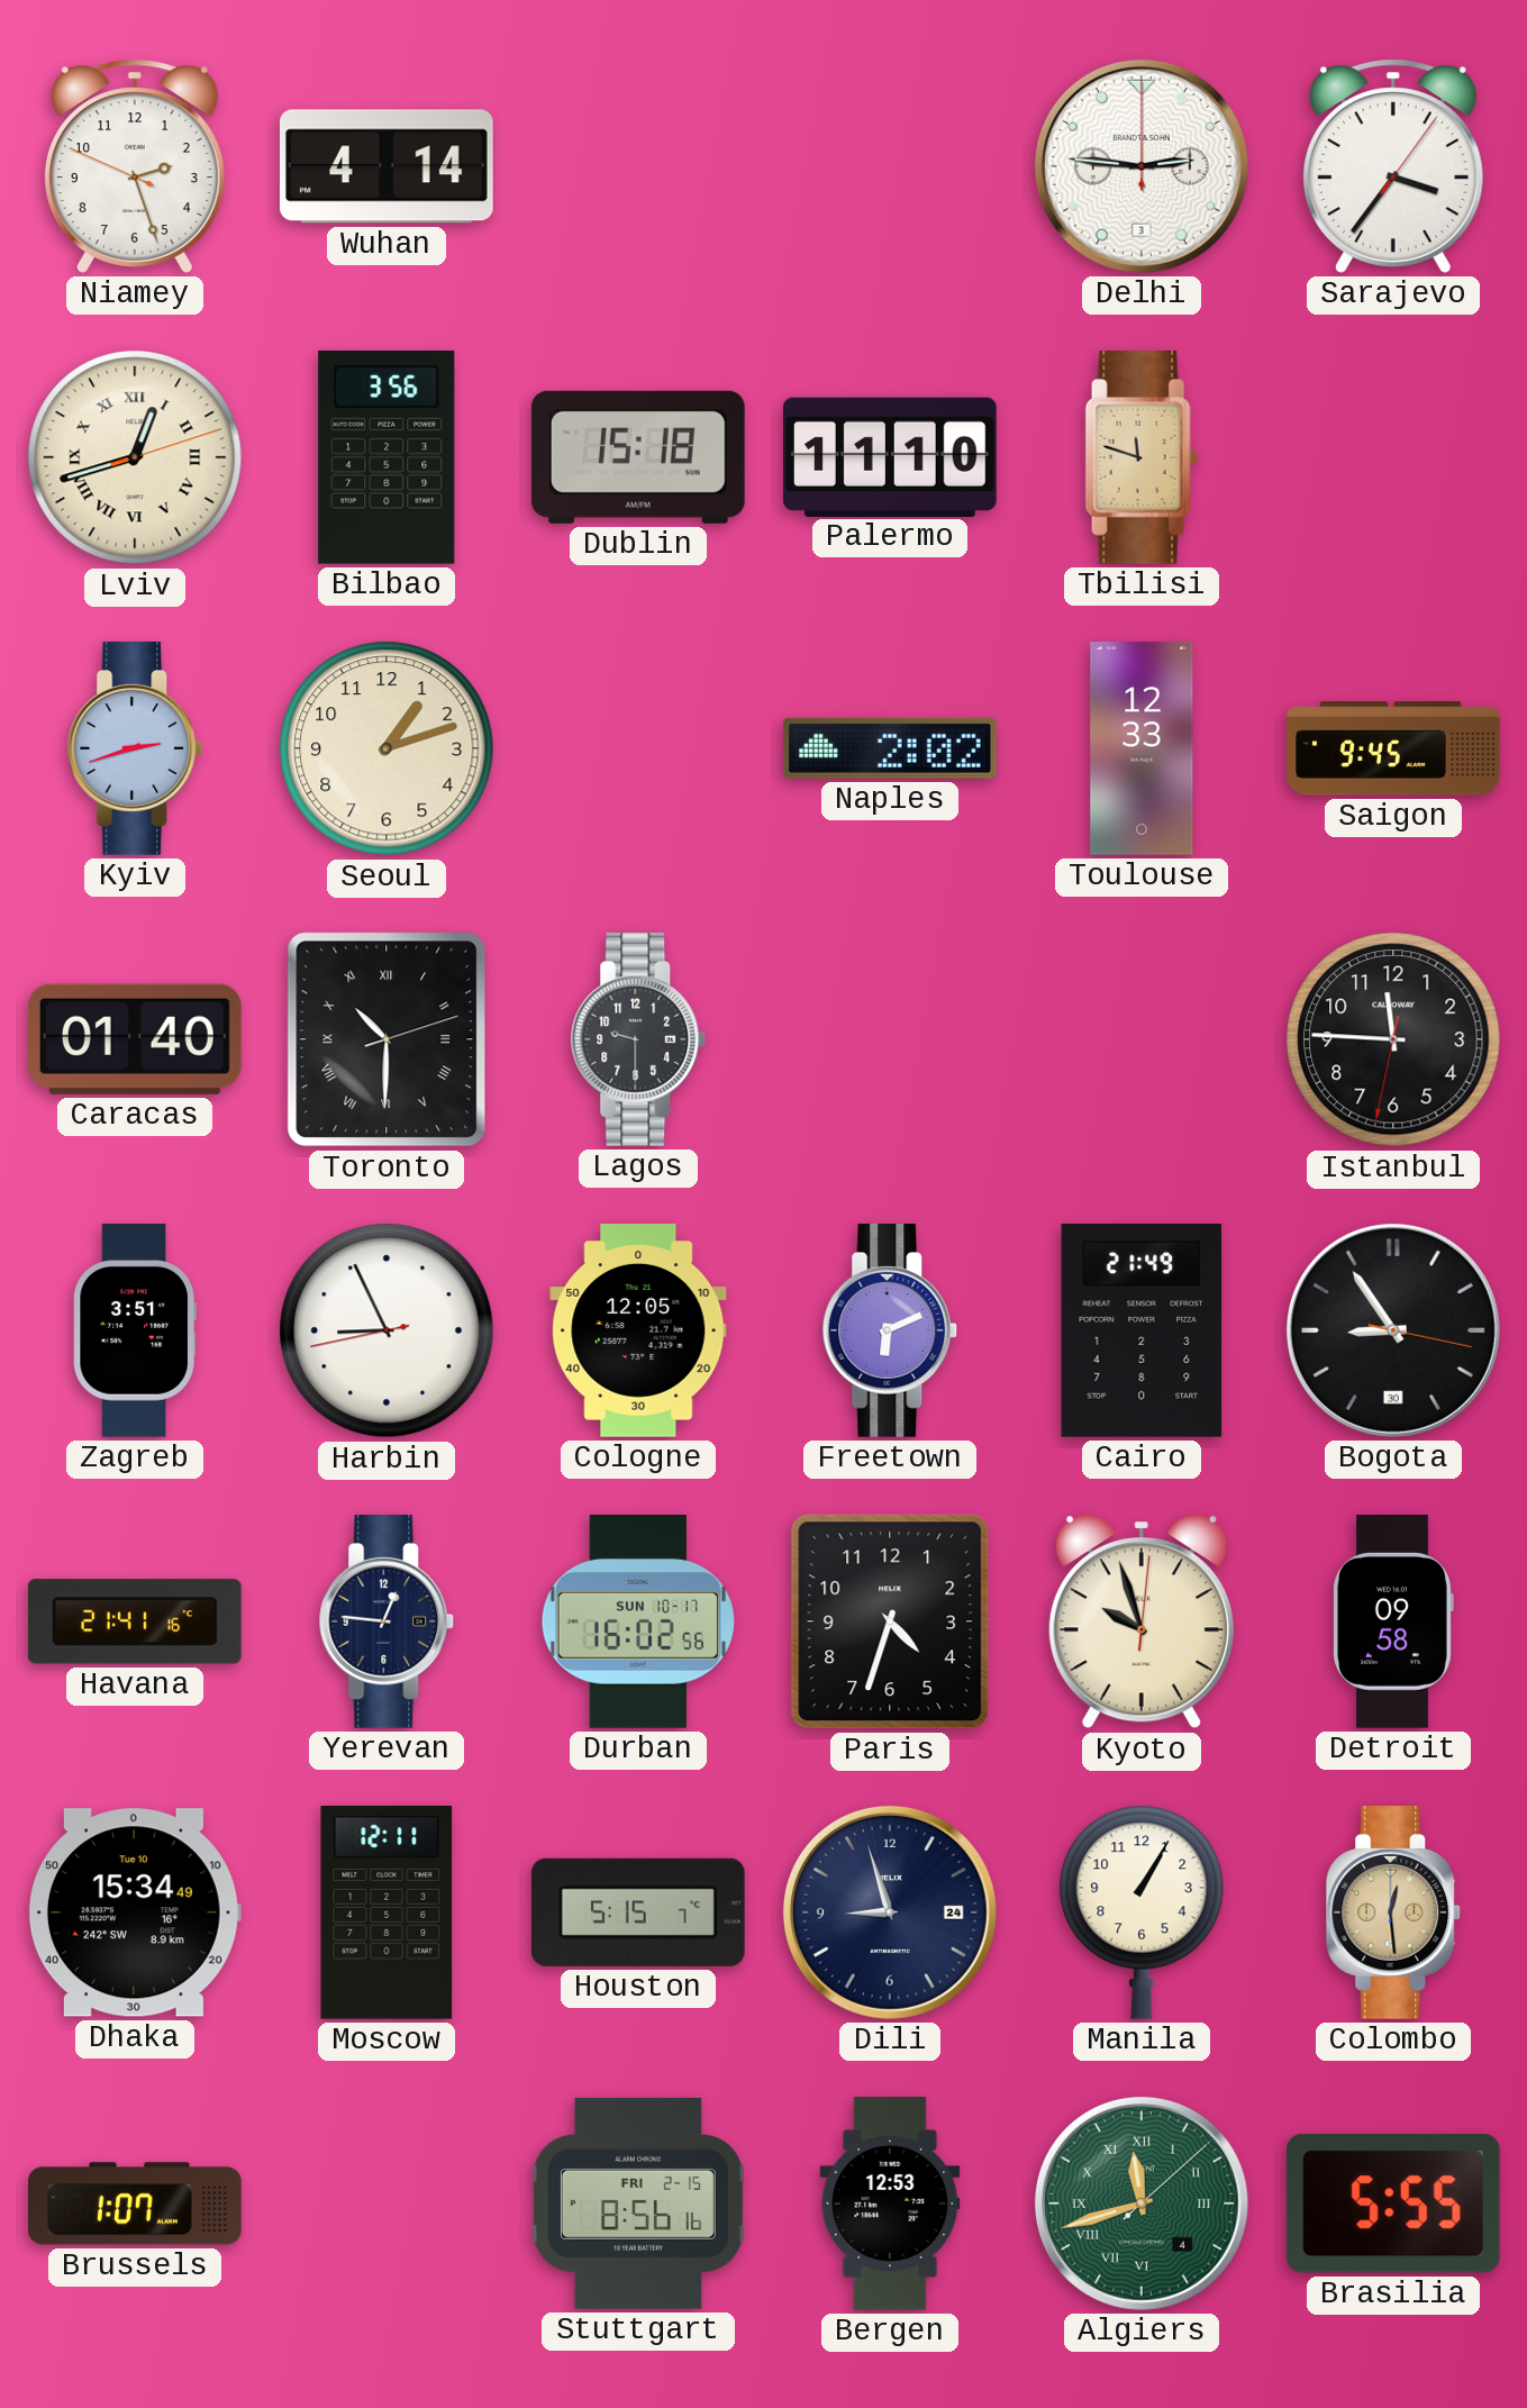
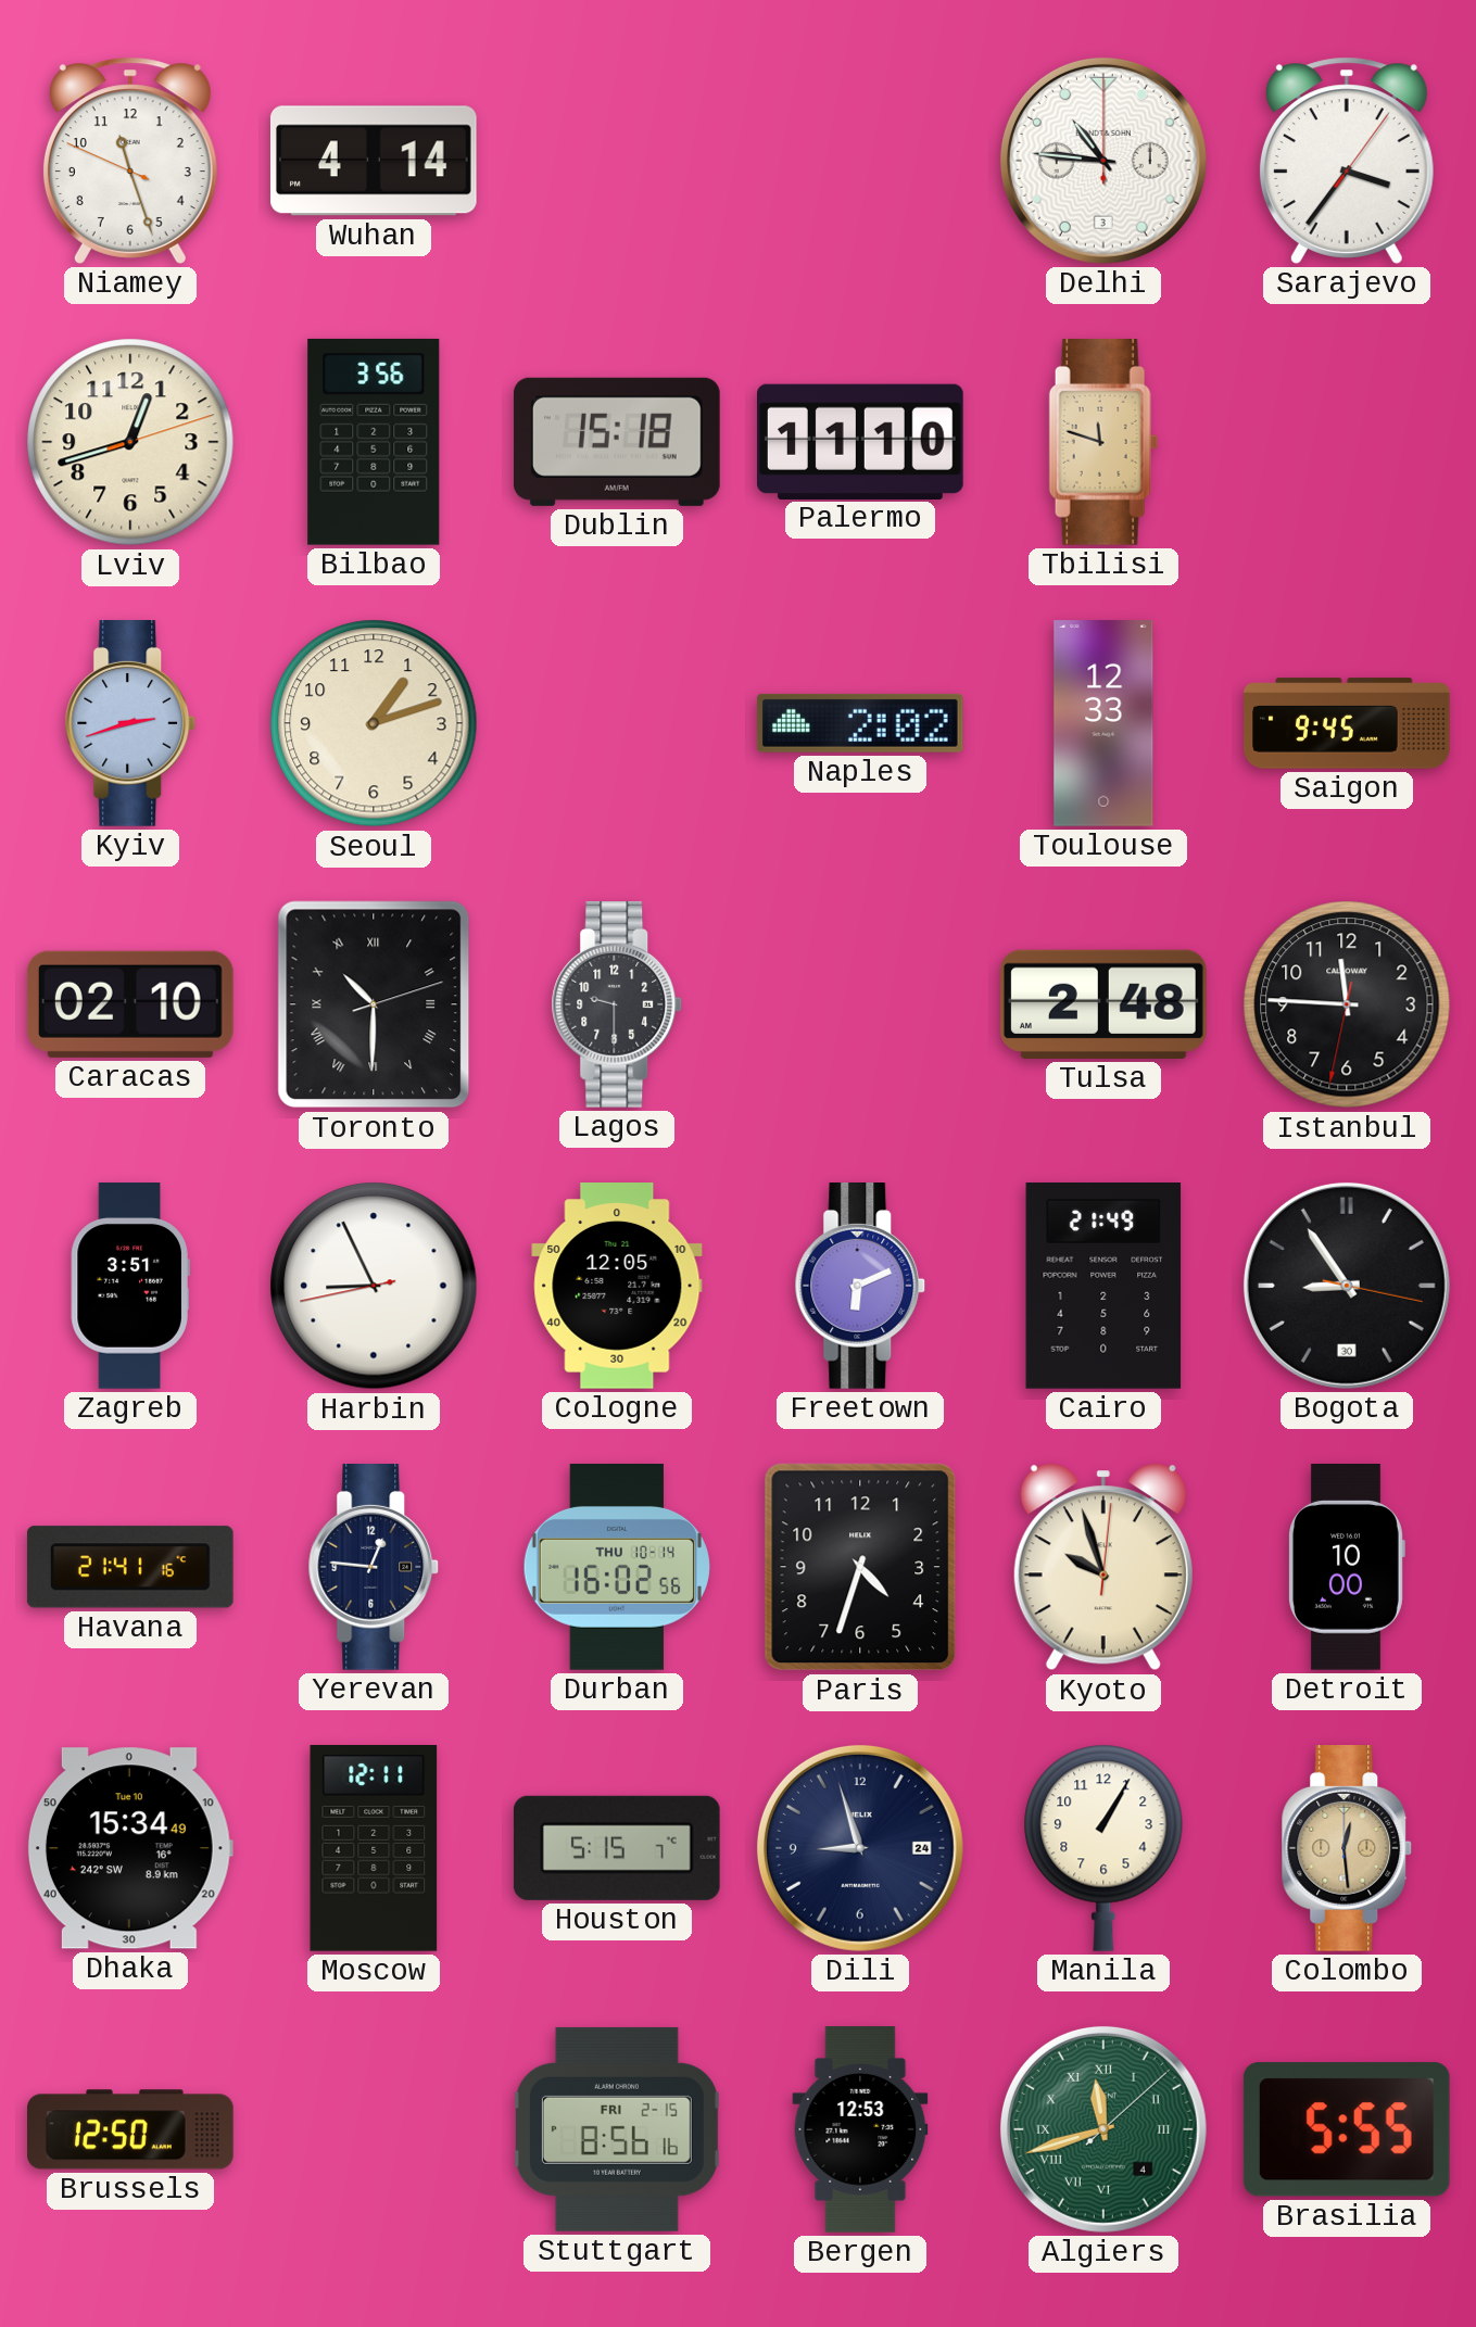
Niamey: 2:26 -> 11:26 (130, 161)
Delhi: 2:46 -> 10:46 (1103, 161)
Lviv numerals: Roman -> Arabic (130, 442)
Caracas: 01:40 -> 02:10 (130, 1004)
Tulsa: none -> 2:48 (1103, 1004)
Durban date: SUN 10-17 -> THU 10-14 (617, 1568)
Detroit: 09:58 -> 10:00 (1347, 1568)
Brussels: 1:07 -> 12:50 (131, 2129)
